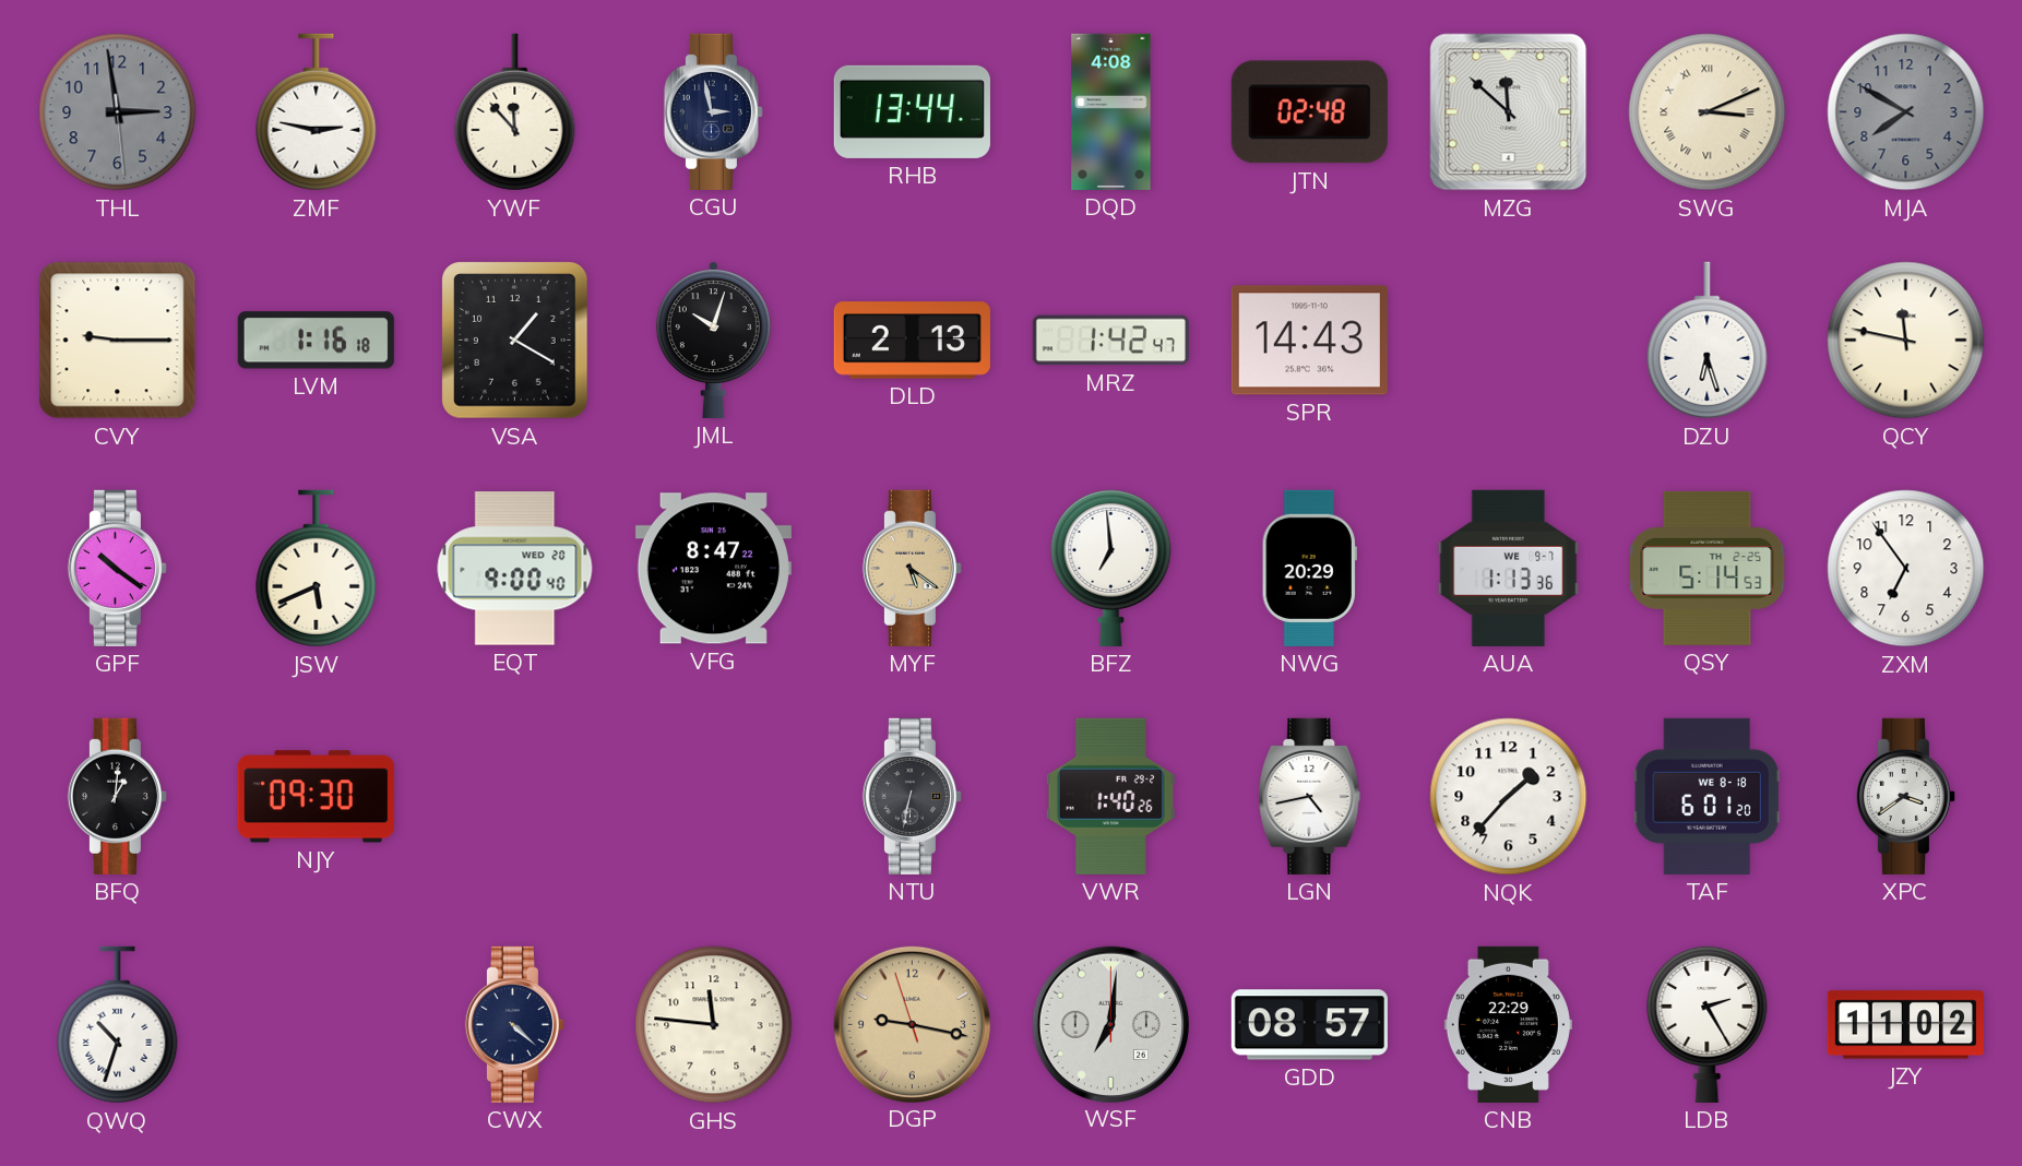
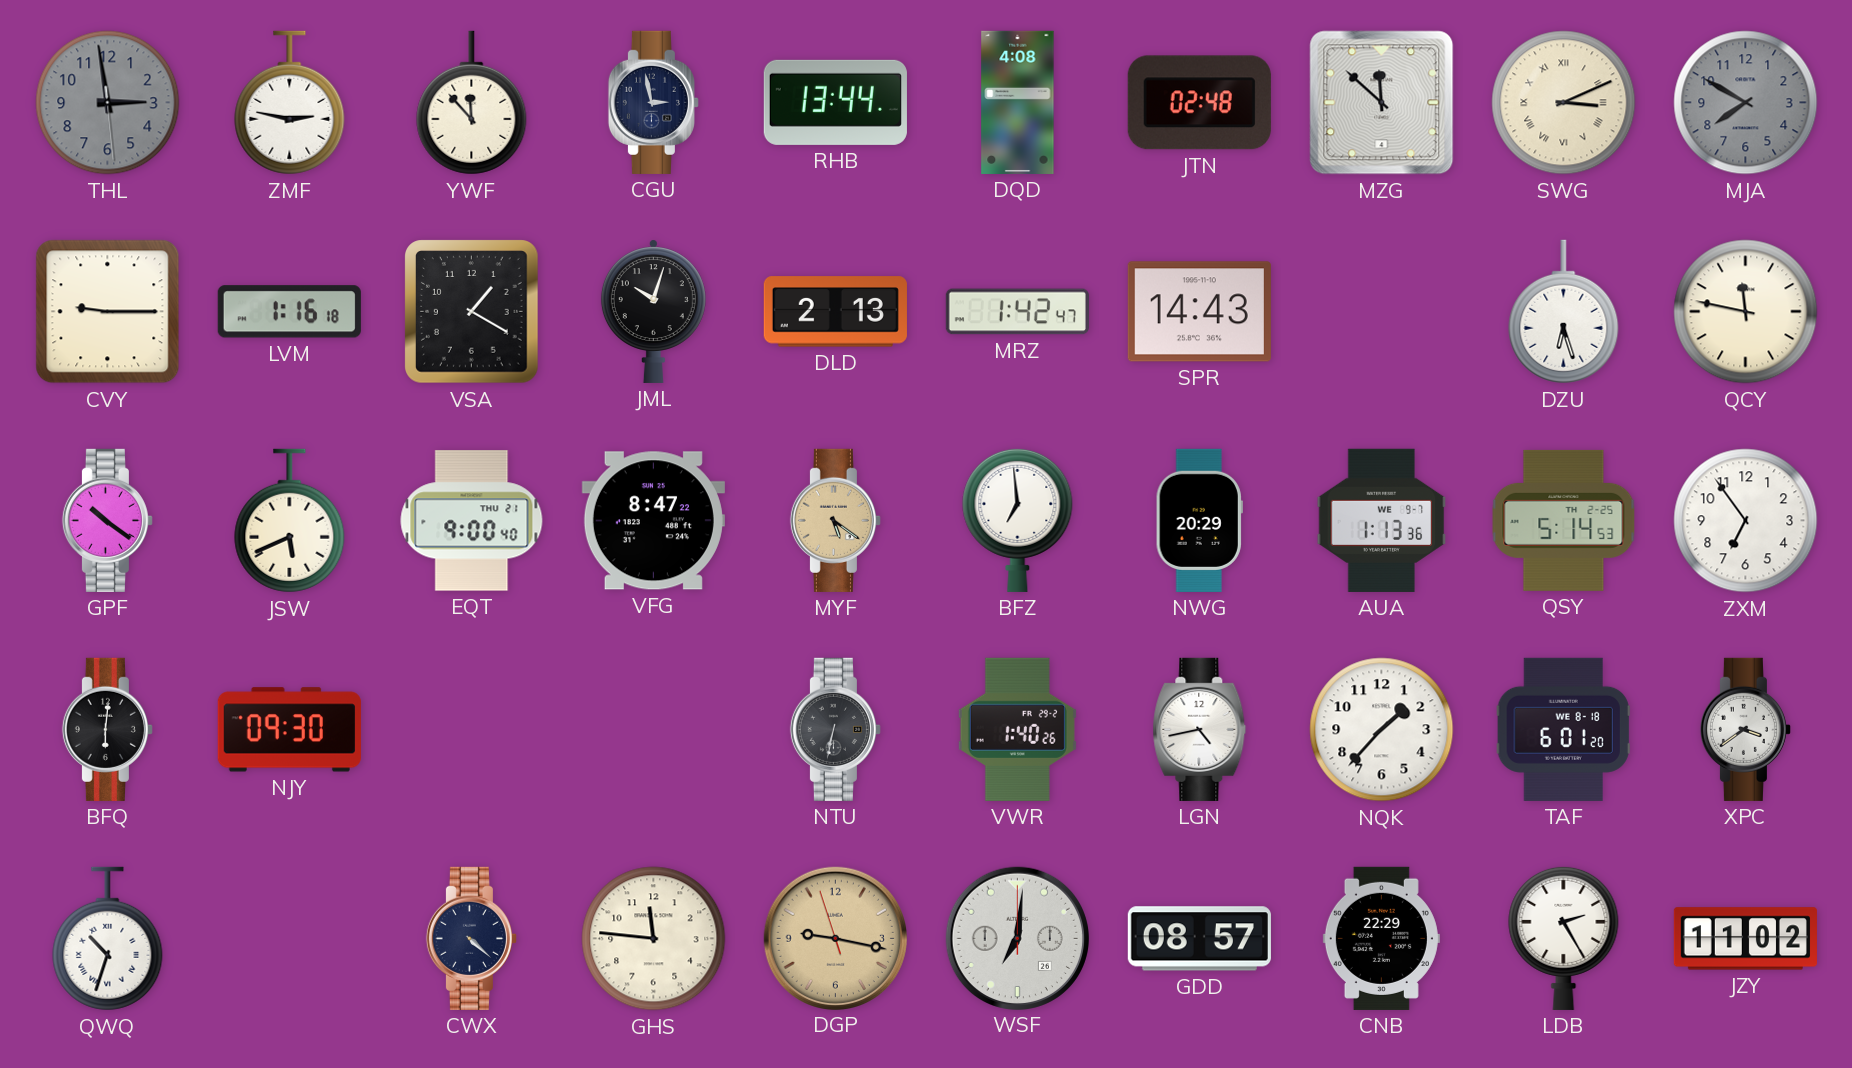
EQT date: WED 20 -> THU 21 (472, 521)
BFQ: 1:01 -> 6:01 (107, 729)
